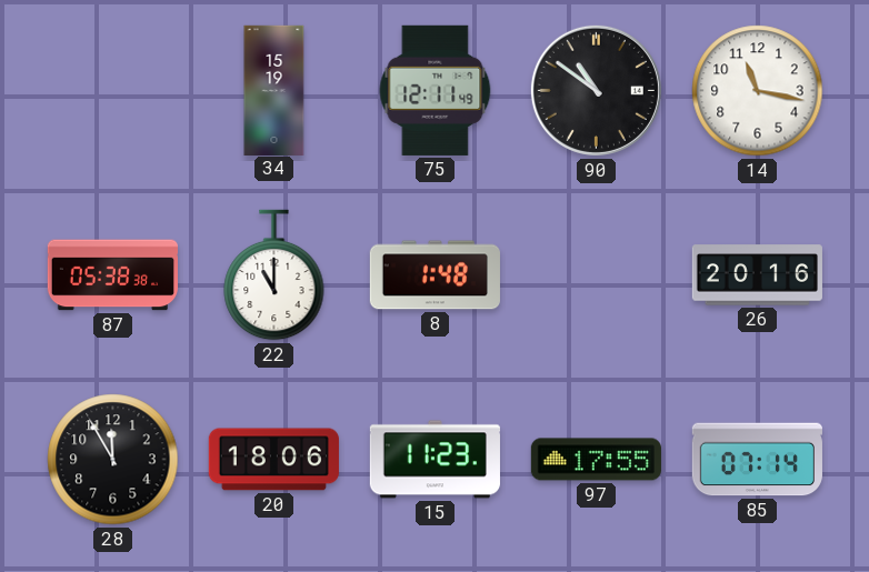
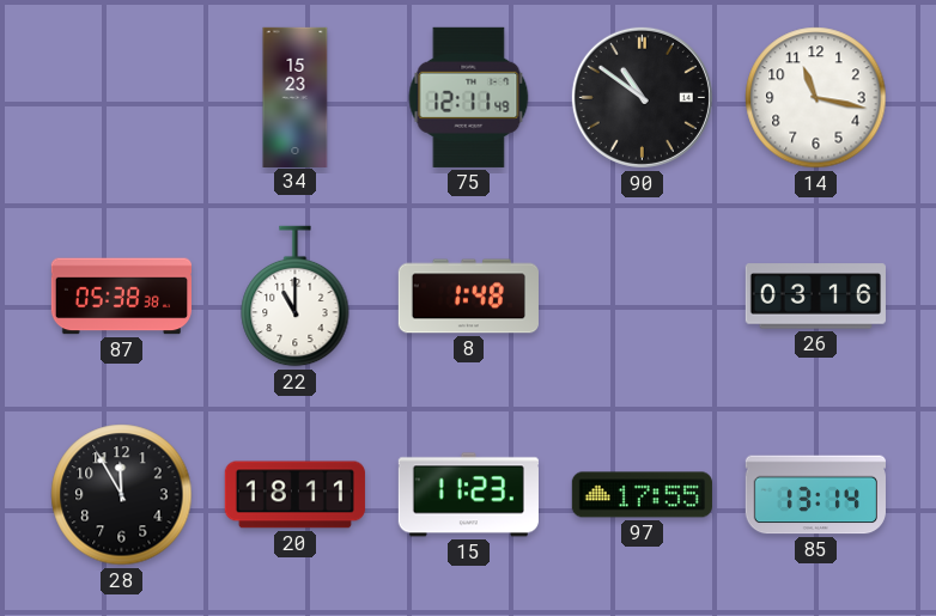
34: 15:19 -> 15:23 (296, 97)
26: 20:16 -> 03:16 (815, 297)
20: 18:06 -> 18:11 (294, 495)
85: 07:14 -> 13:14 (815, 495)
